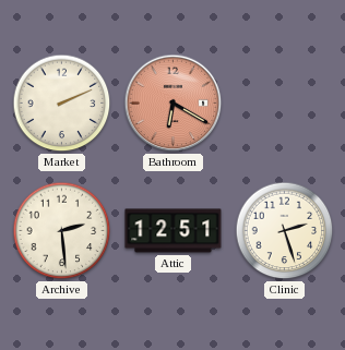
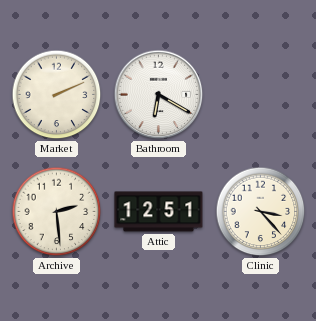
Bathroom dial: salmon -> white (159, 95)
Clinic: 2:27 -> 3:23 (261, 212)
